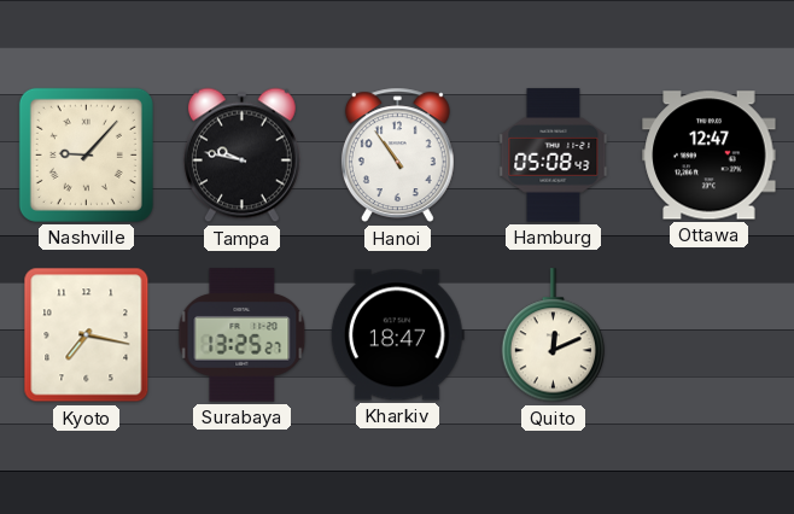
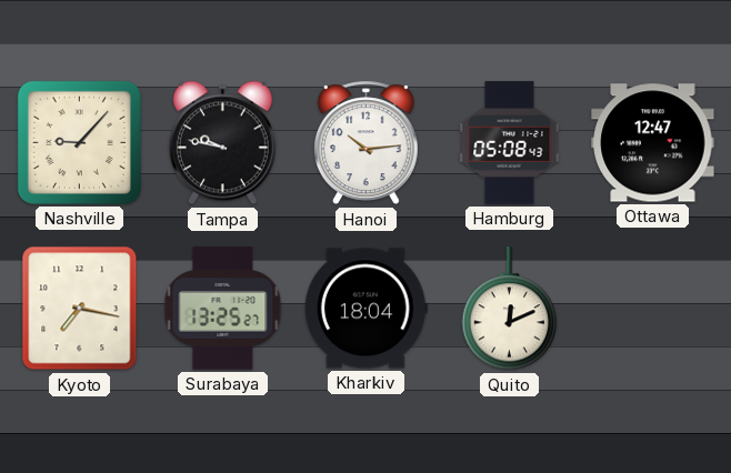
Hanoi: 10:54 -> 10:14 (365, 143)
Kharkiv: 18:47 -> 18:04 (365, 309)
